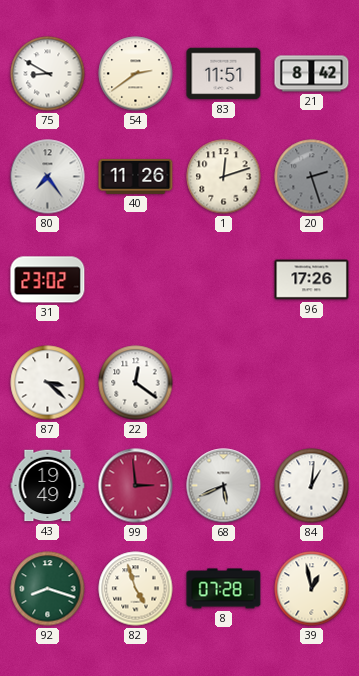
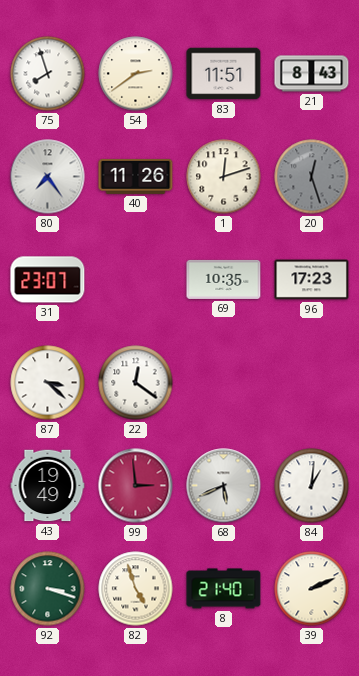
75: 8:50 -> 7:57 (48, 74)
21: 8:42 -> 8:43 (312, 74)
20: 2:27 -> 12:27 (312, 177)
31: 23:02 -> 23:07 (48, 280)
69: none -> 10:35 (224, 279)
96: 17:26 -> 17:23 (312, 280)
92: 8:18 -> 3:18 (48, 589)
8: 07:28 -> 21:40 (224, 589)
39: 12:58 -> 2:11 (312, 589)
